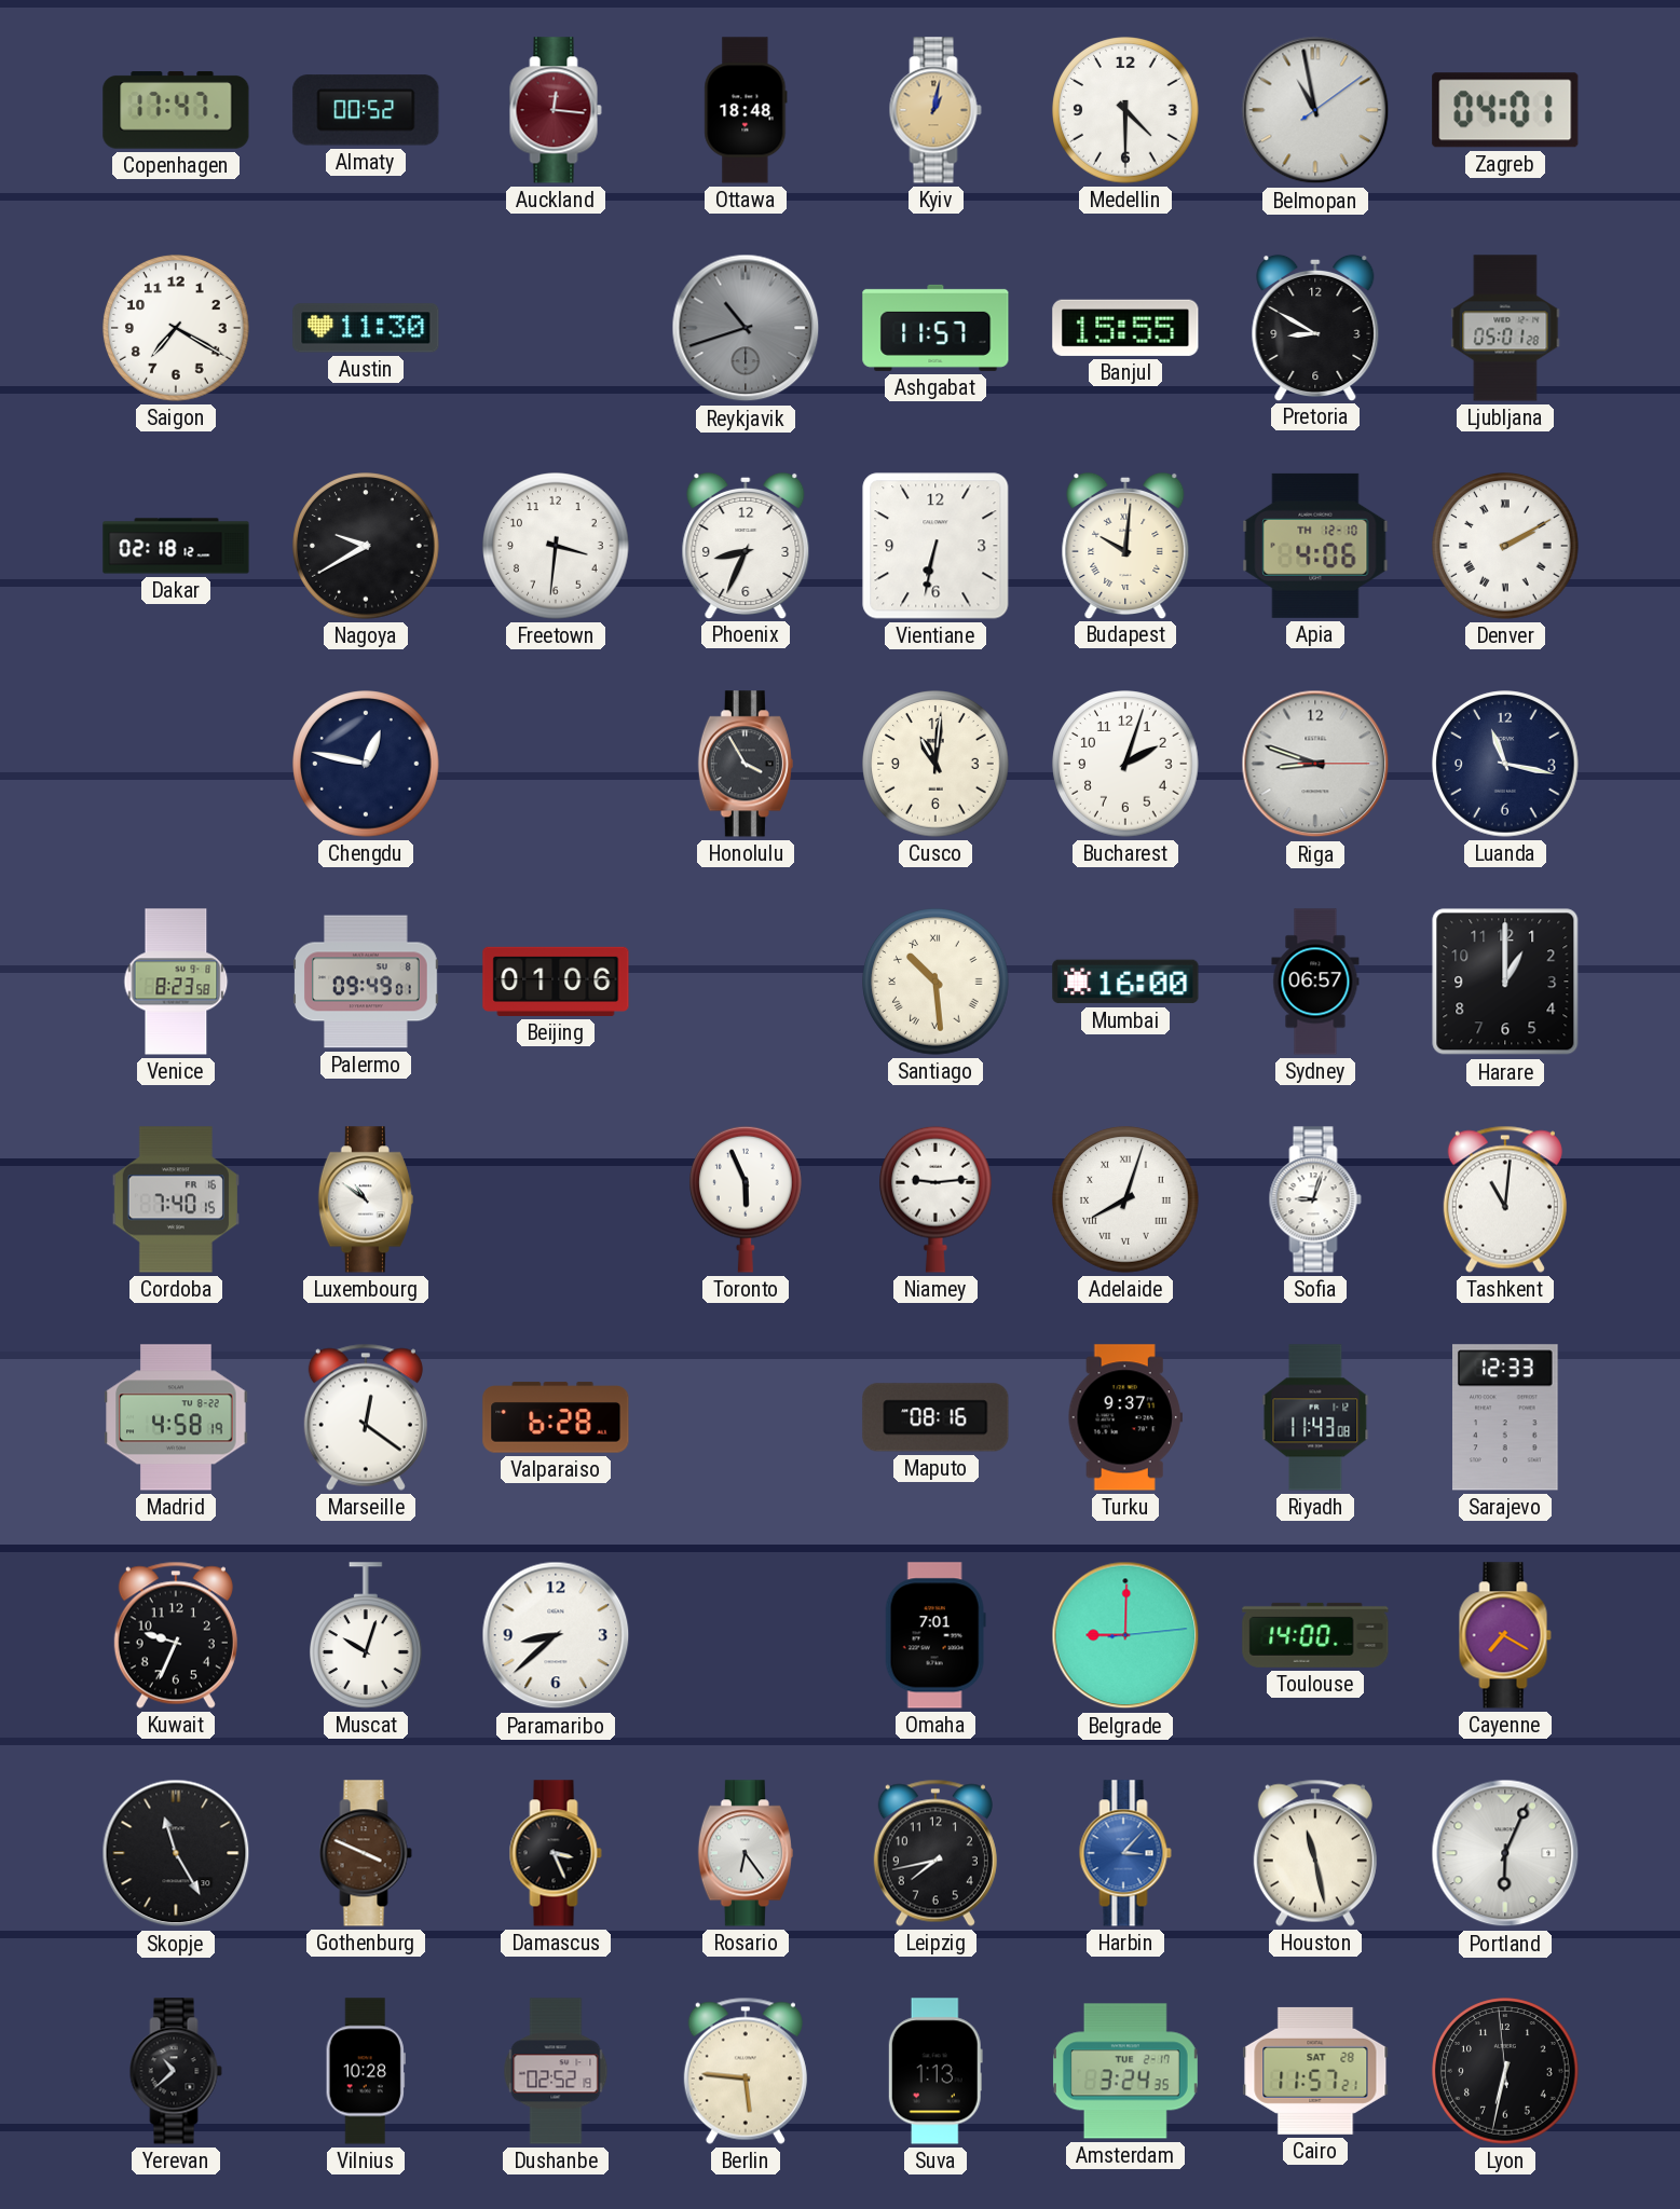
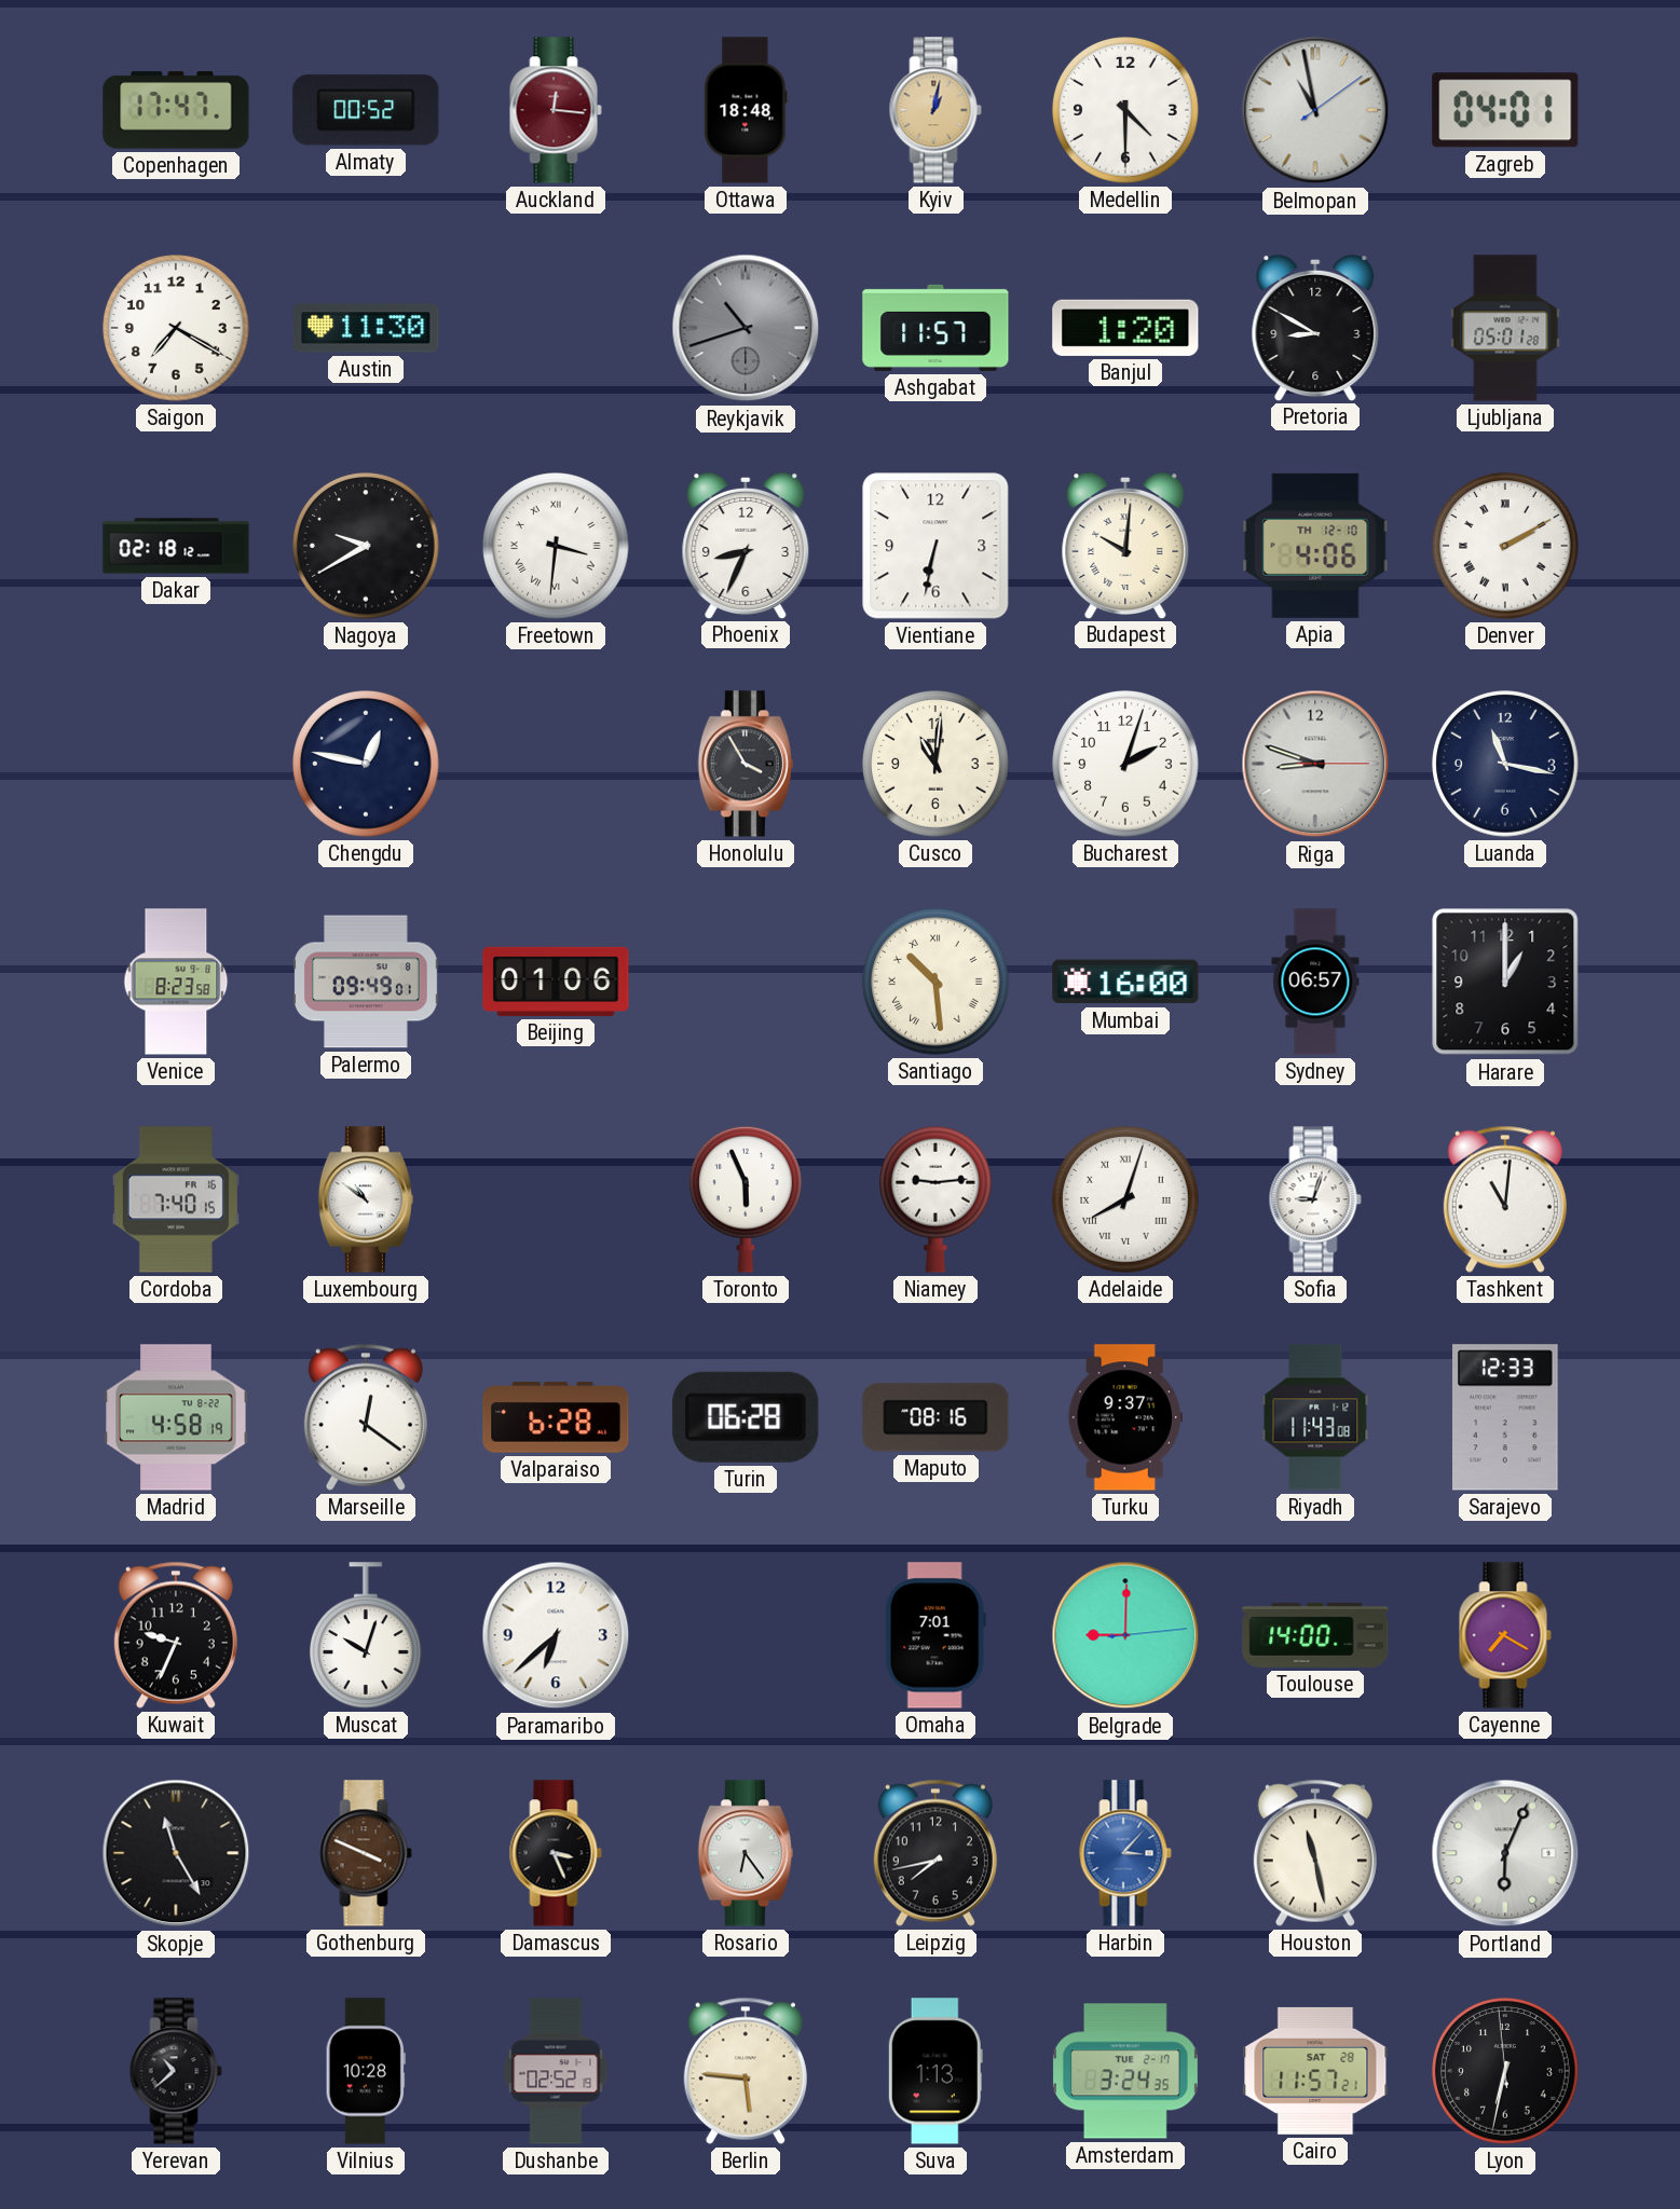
Banjul: 15:55 -> 1:20 (1125, 328)
Freetown numerals: Arabic -> Roman (556, 546)
Turin: none -> 06:28 (746, 1417)
Paramaribo: 8:38 -> 6:38 (556, 1635)
